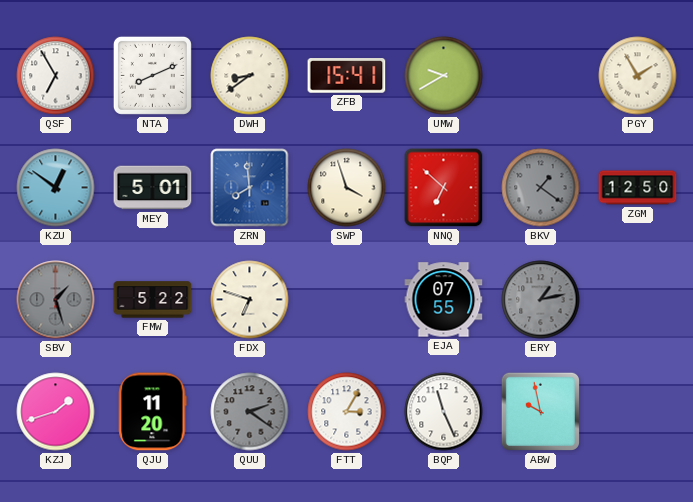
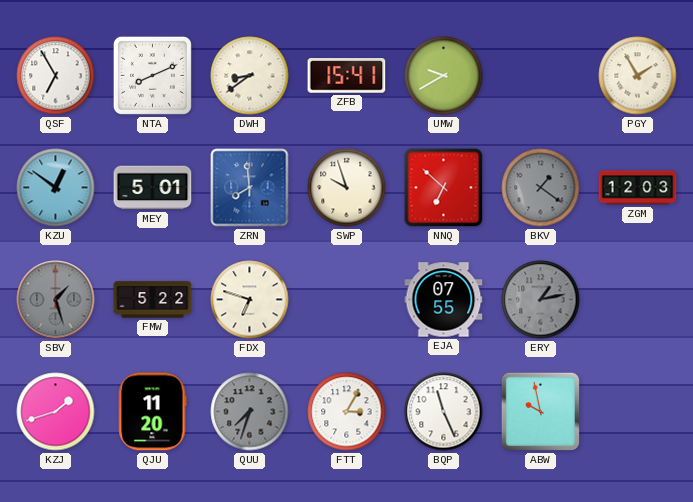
SWP: 3:57 -> 9:57 (347, 188)
ZGM: 12:50 -> 12:03 (638, 188)
QUU: 2:21 -> 7:33 (250, 412)
